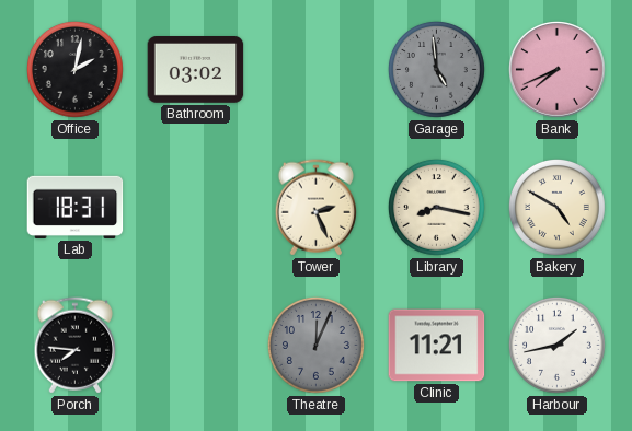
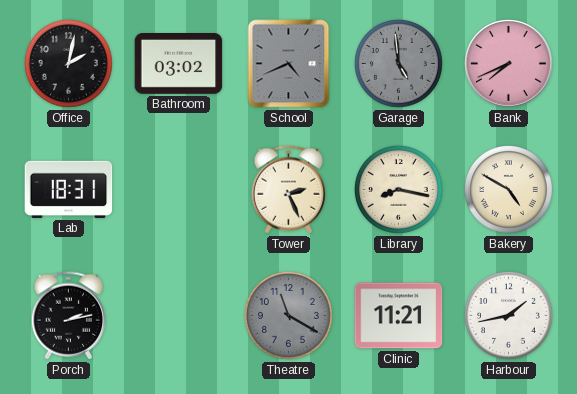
School: none -> 4:41 (289, 64)
Porch: 7:46 -> 2:13 (68, 316)
Theatre: 12:04 -> 11:20 (288, 315)
